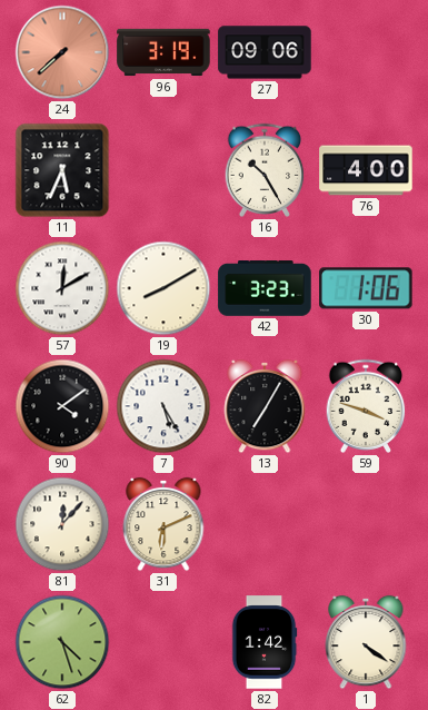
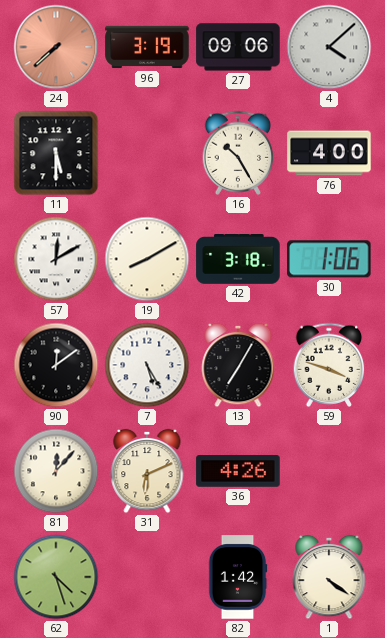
4: none -> 4:08 (329, 47)
11: 5:34 -> 5:30 (56, 153)
42: 3:23 -> 3:18 (238, 260)
90: 4:09 -> 12:09 (56, 365)
36: none -> 4:26 (238, 471)
